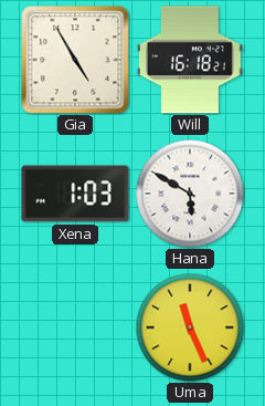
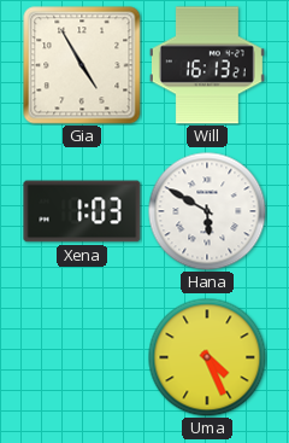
Will: 16:18 -> 16:13 (207, 65)
Uma: 11:26 -> 4:26 (207, 357)
